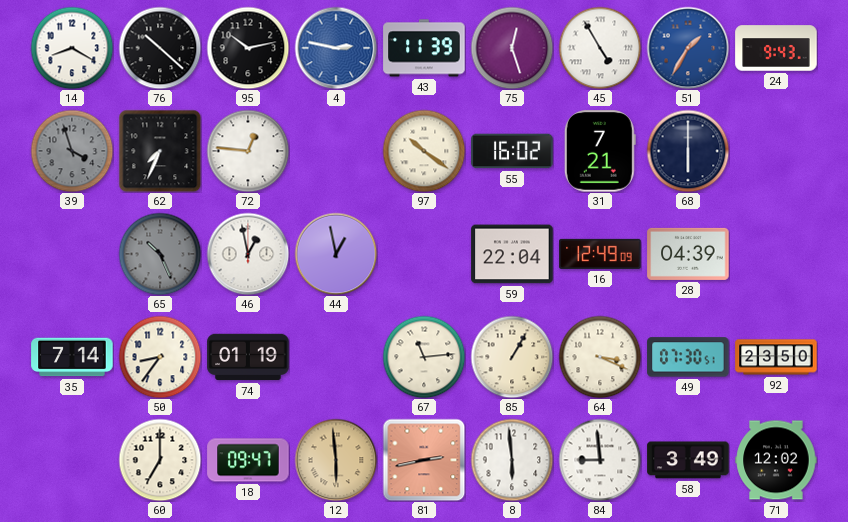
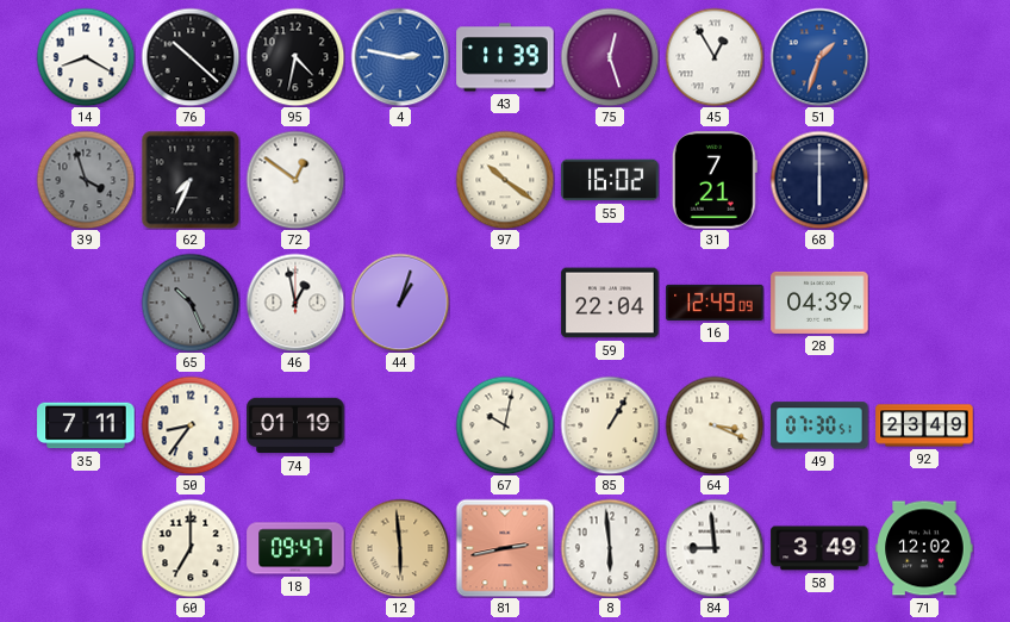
95: 10:13 -> 4:32 (295, 57)
45: 4:55 -> 12:55 (715, 57)
51: 1:35 -> 1:33 (819, 57)
24: 9:43 -> none (776, 48)
72: 12:46 -> 12:51 (295, 180)
44: 12:58 -> 1:03 (400, 303)
35: 7:14 -> 7:11 (86, 425)
67: 11:14 -> 10:02 (505, 425)
92: 23:50 -> 23:49 (924, 425)
